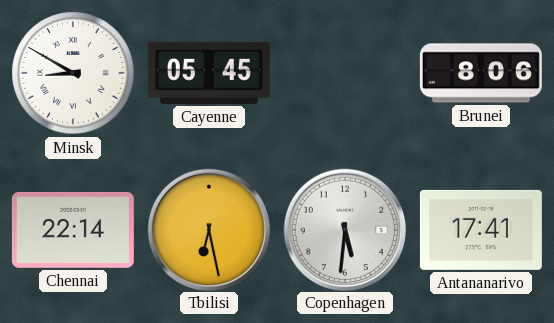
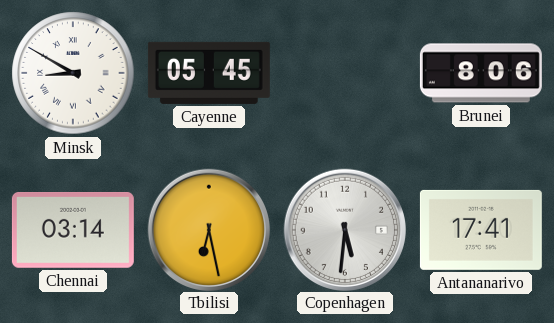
Chennai: 22:14 -> 03:14 (73, 231)
